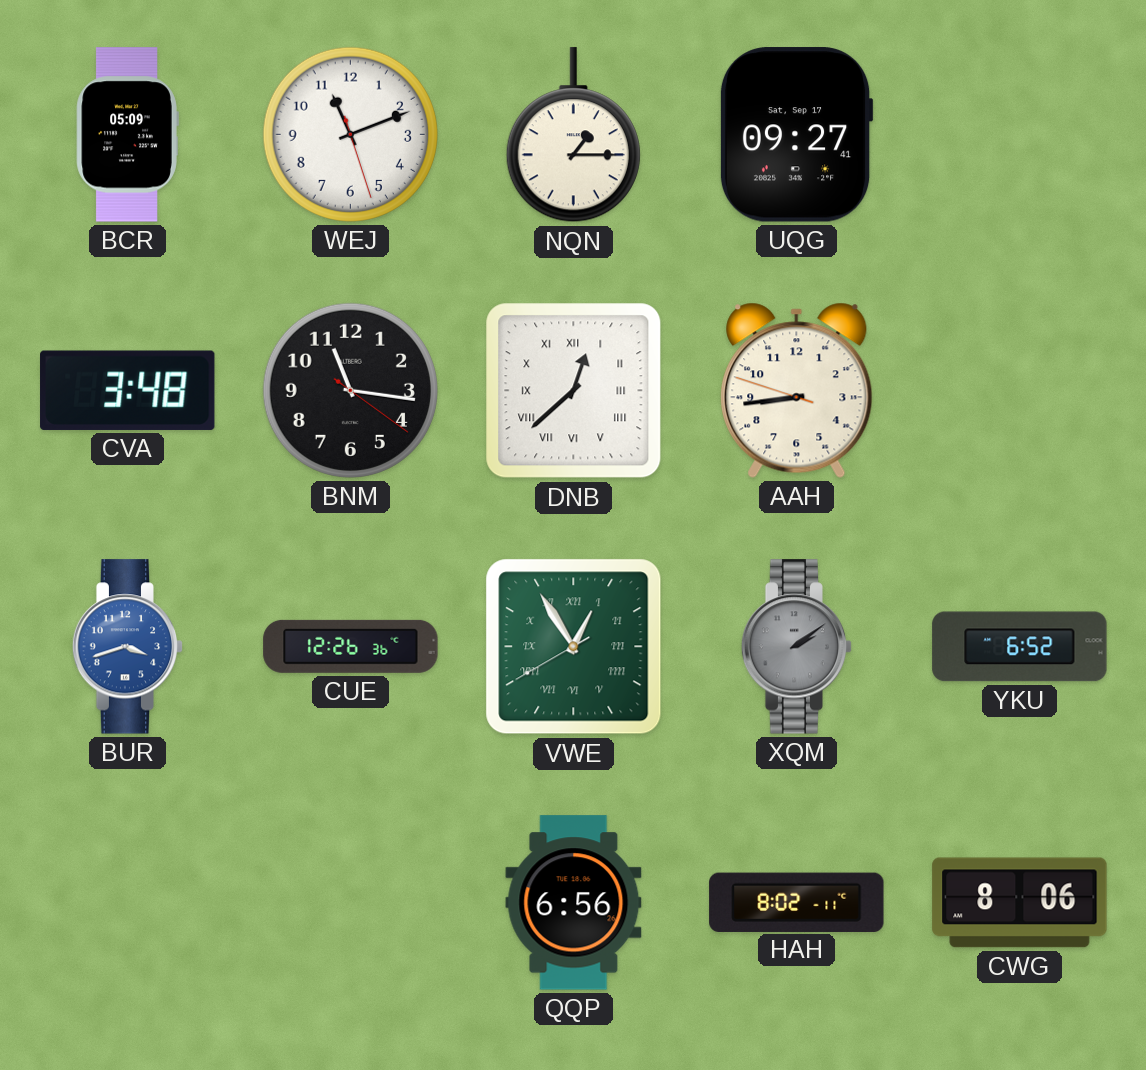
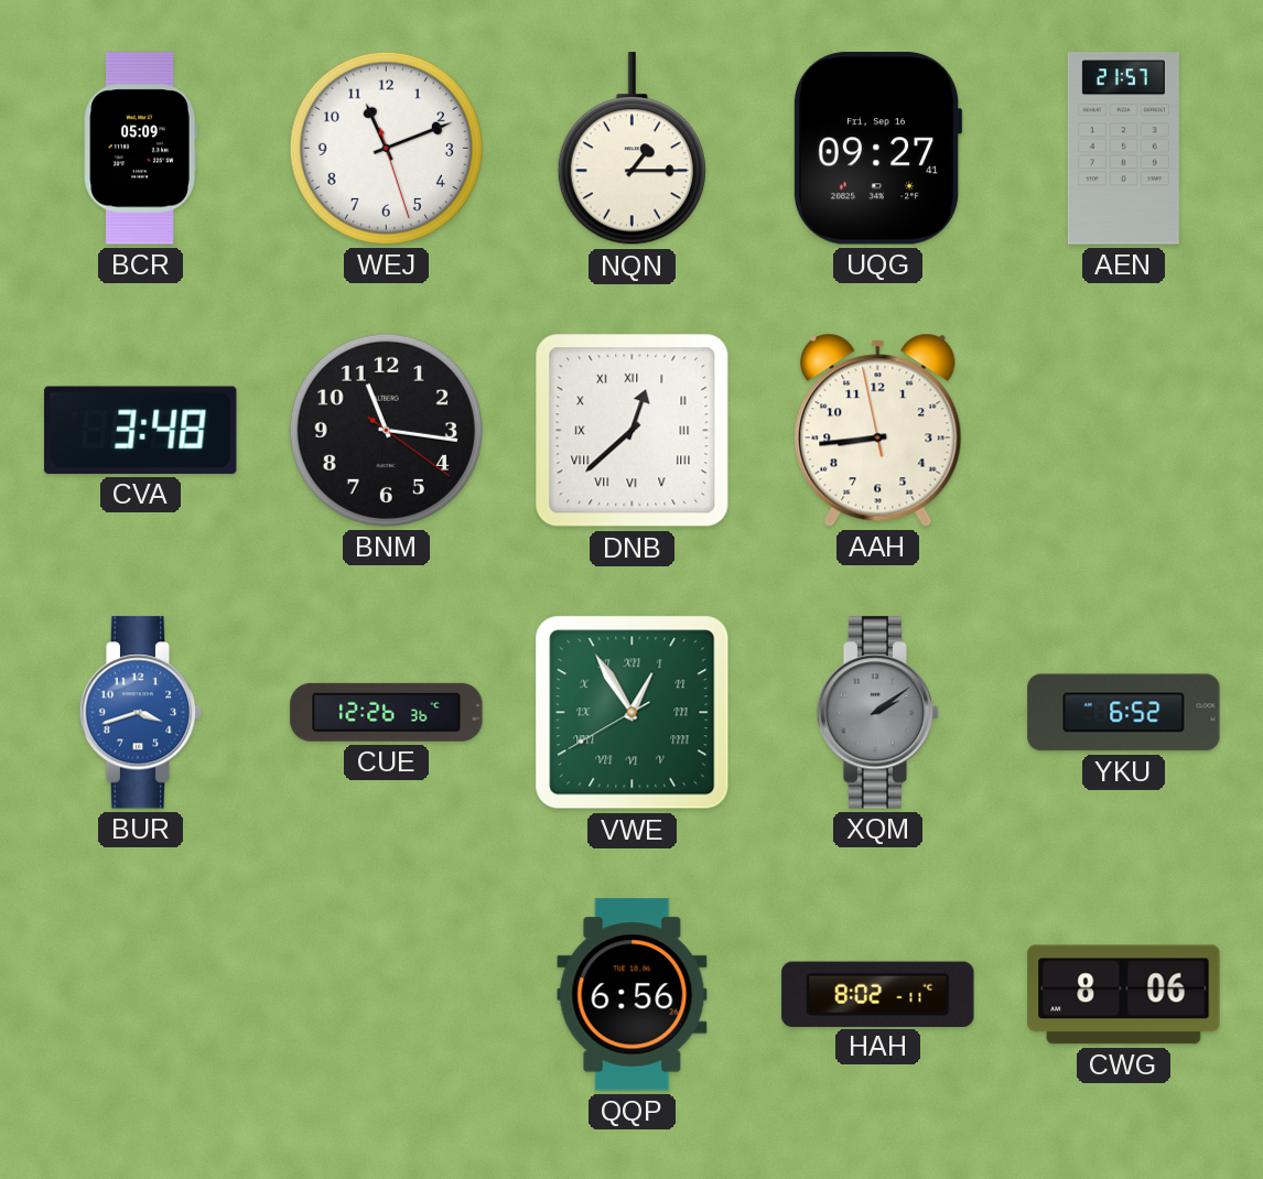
UQG date: Sat, Sep 17 -> Fri, Sep 16 (877, 149)
AEN: none -> 21:57 (1123, 149)
AAH: 8:43:48 -> 8:43:58 (878, 430)
